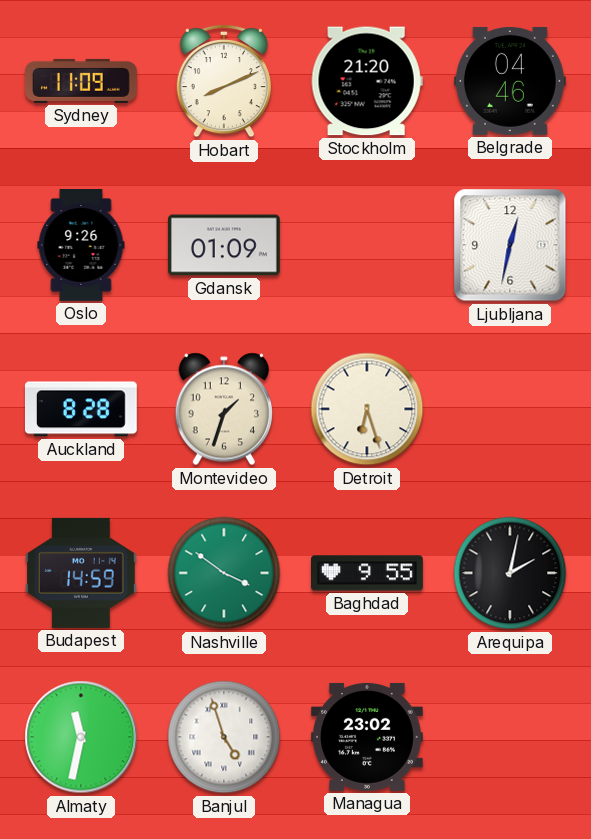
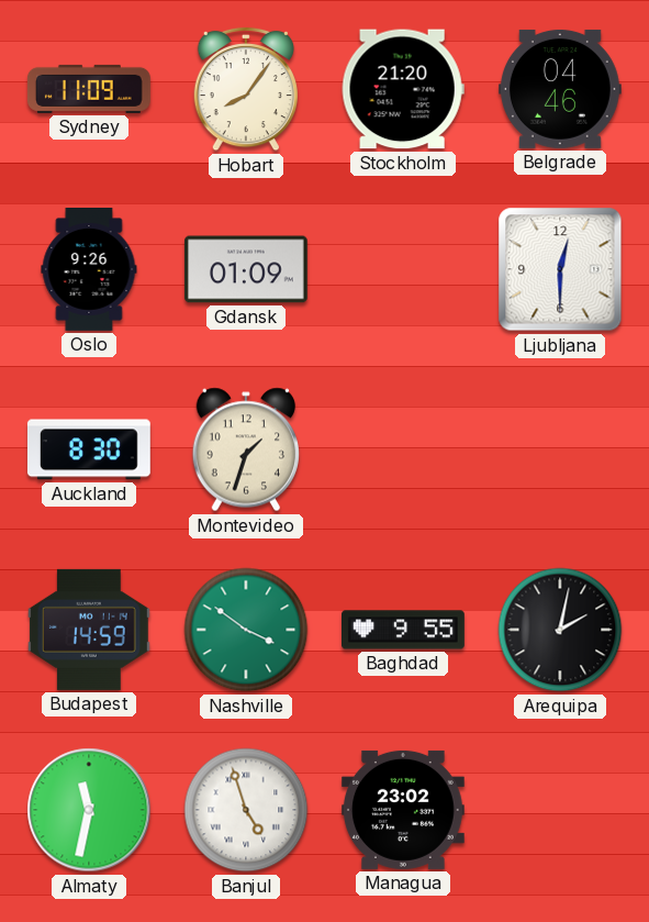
Hobart: 8:11 -> 8:06 (245, 89)
Ljubljana: 12:32 -> 12:30 (560, 269)
Auckland: 8:28 -> 8:30 (89, 449)
Detroit: 6:27 -> none (367, 409)
